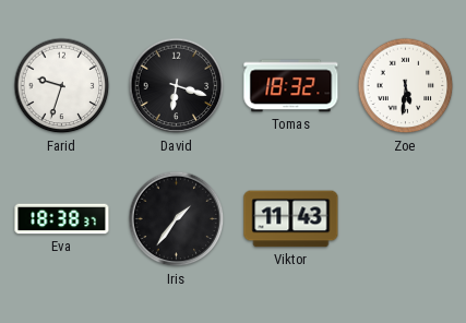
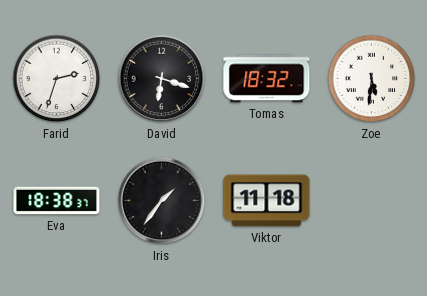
Farid: 9:33 -> 2:33 (57, 79)
Viktor: 11:43 -> 11:18 (267, 201)
